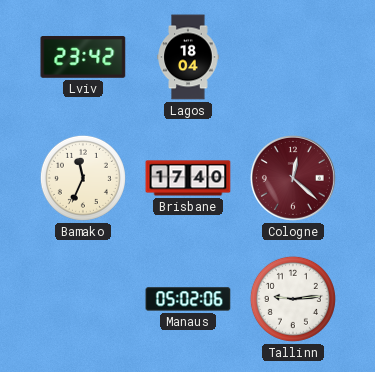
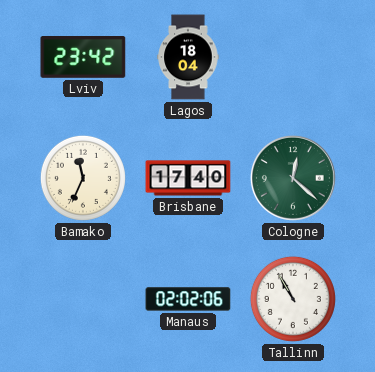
Cologne dial: burgundy -> green (293, 178)
Manaus: 05:02 -> 02:02 (188, 299)
Tallinn: 9:14 -> 10:55 (293, 299)
